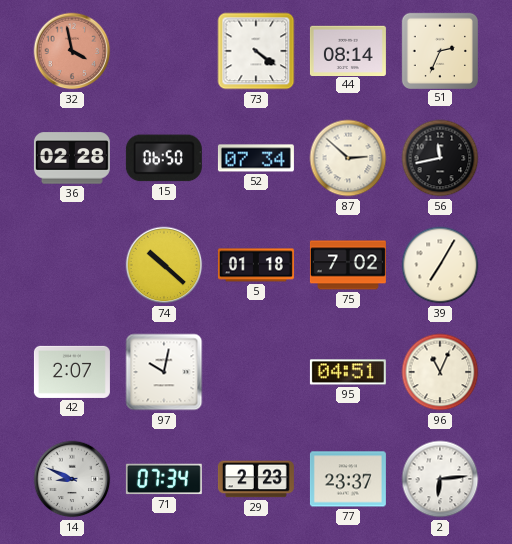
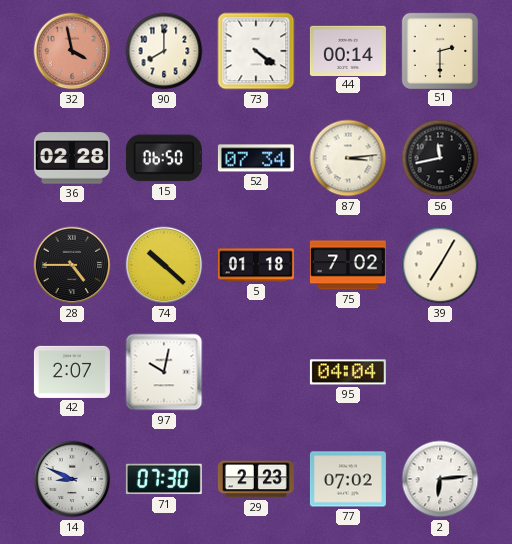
90: none -> 8:00 (164, 51)
44: 08:14 -> 00:14 (348, 50)
51: 2:34 -> 2:30 (439, 50)
87: 2:52 -> 3:14 (348, 158)
28: none -> 4:45 (72, 265)
95: 04:51 -> 04:04 (348, 372)
96: 11:04 -> none (440, 372)
71: 07:34 -> 07:30 (164, 479)
77: 23:37 -> 07:02 (348, 479)
